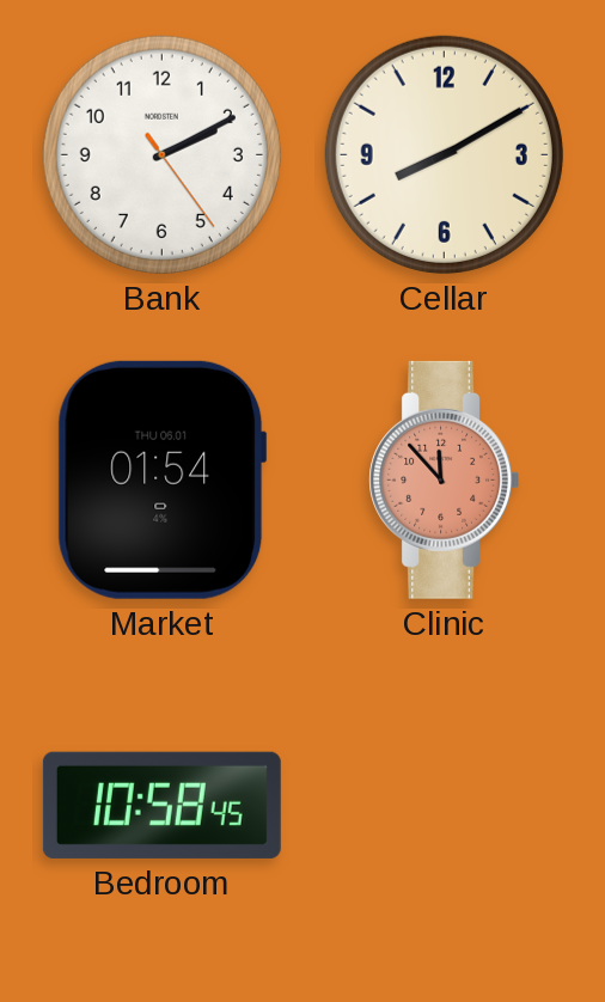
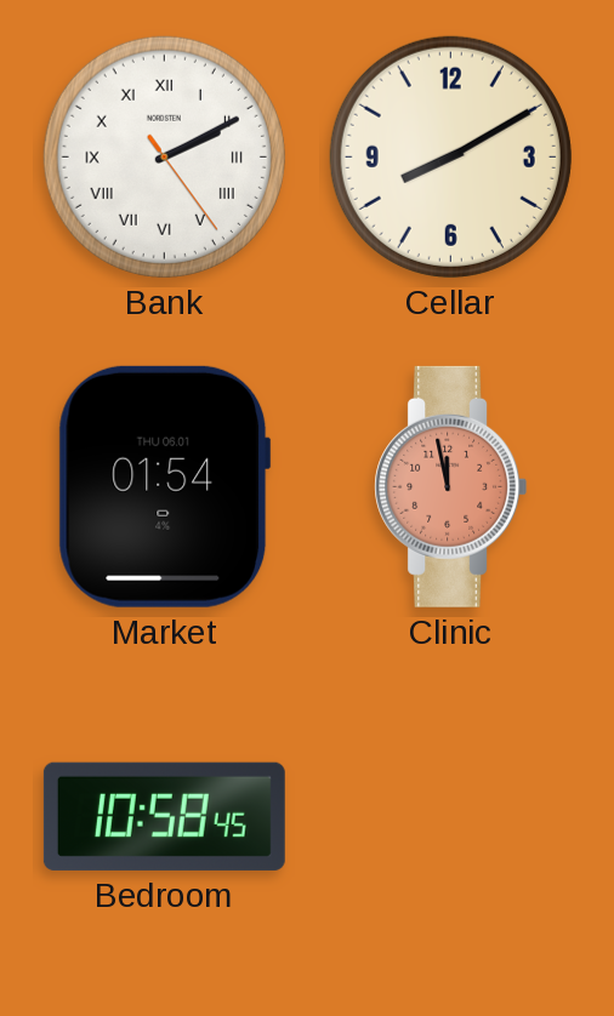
Bank numerals: Arabic -> Roman (164, 156)
Clinic: 11:53 -> 11:58 (451, 486)
